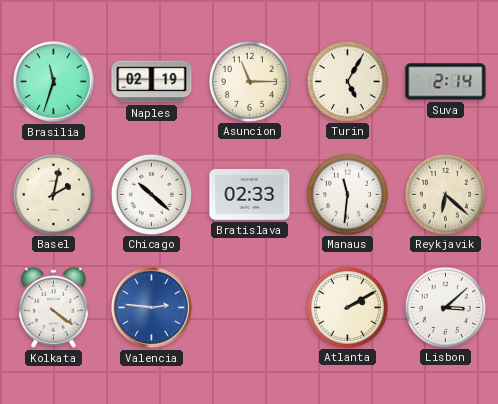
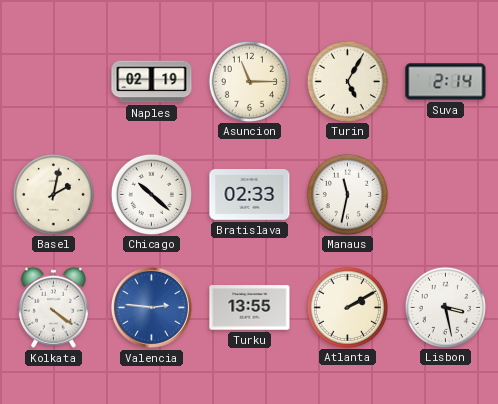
Brasilia: 11:33 -> none (53, 81)
Manaus: 11:31 -> 11:32 (347, 194)
Reykjavik: 6:22 -> none (445, 194)
Turku: none -> 13:55 (250, 308)
Lisbon: 3:08 -> 3:28 (445, 307)
